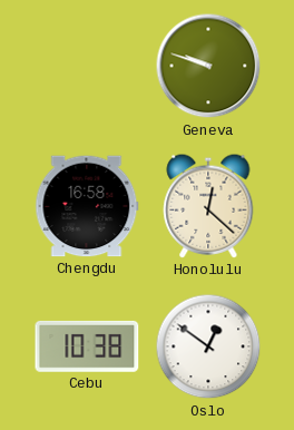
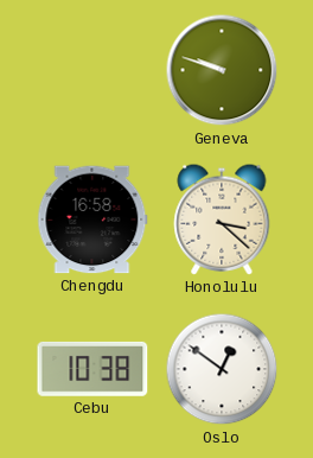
Honolulu: 12:22 -> 3:22 (222, 220)
